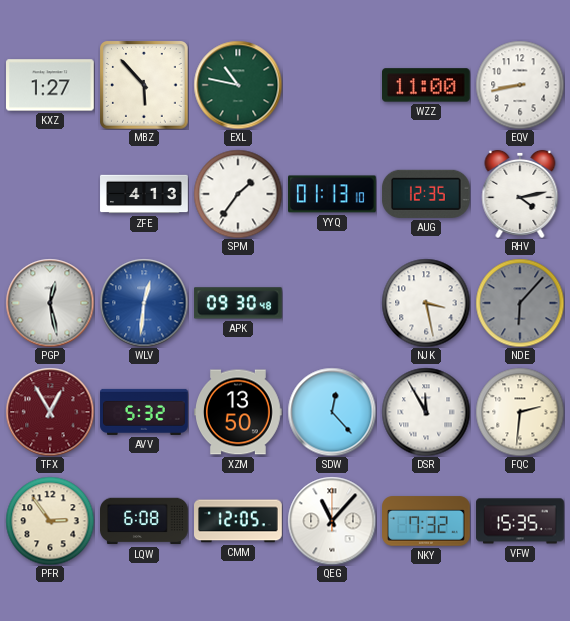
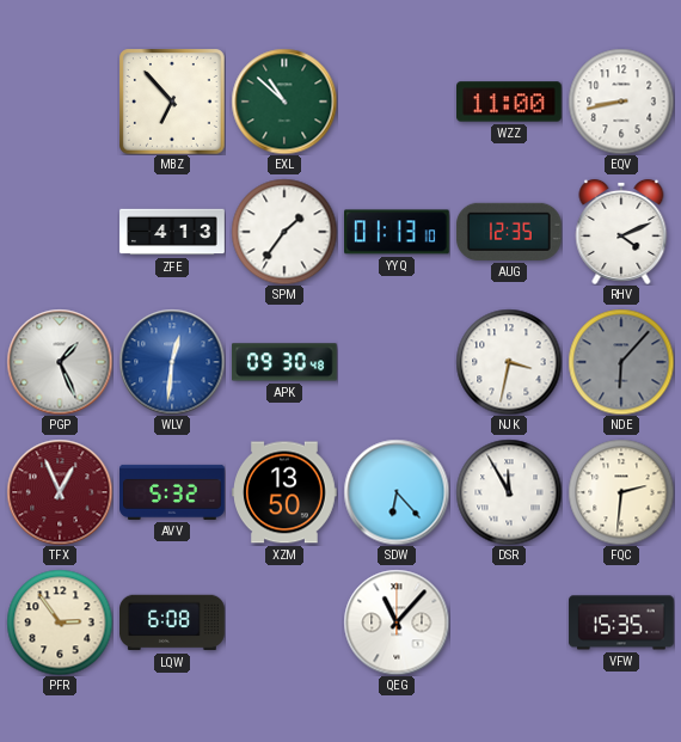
KXZ: 1:27 -> none (51, 85)
MBZ: 5:53 -> 6:53 (172, 102)
EXL: 10:47 -> 10:52 (284, 102)
RHV: 4:13 -> 4:11 (621, 232)
PGP: 12:28 -> 1:26 (60, 362)
NJK: 3:28 -> 3:32 (509, 362)
TFX: 12:55 -> 12:56 (60, 492)
SDW: 12:23 -> 6:23 (397, 492)
CMM: 12:05 -> none (239, 521)
NKY: 7:32 -> none (427, 521)
